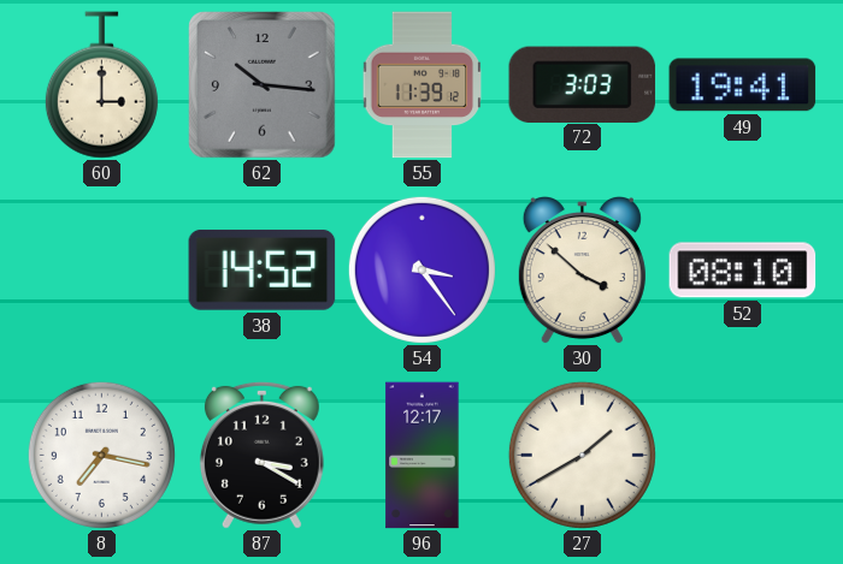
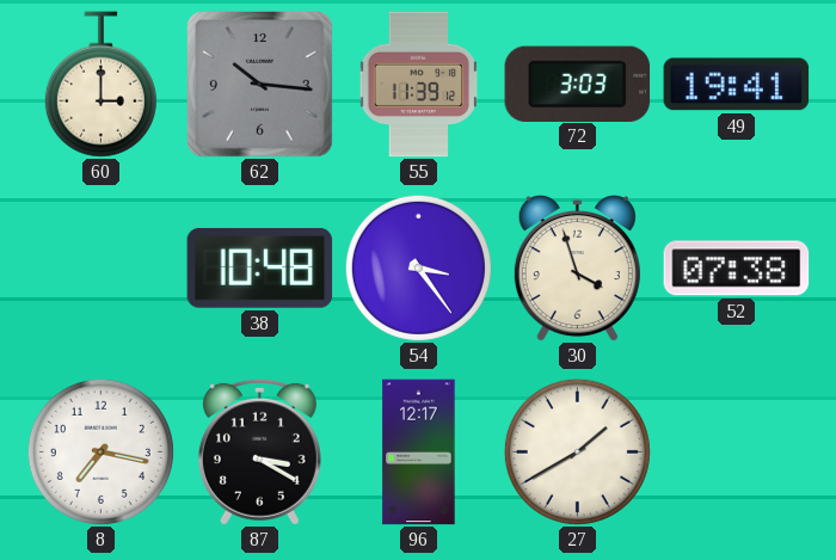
38: 14:52 -> 10:48 (260, 267)
30: 3:52 -> 3:57 (577, 269)
52: 08:10 -> 07:38 (737, 269)
